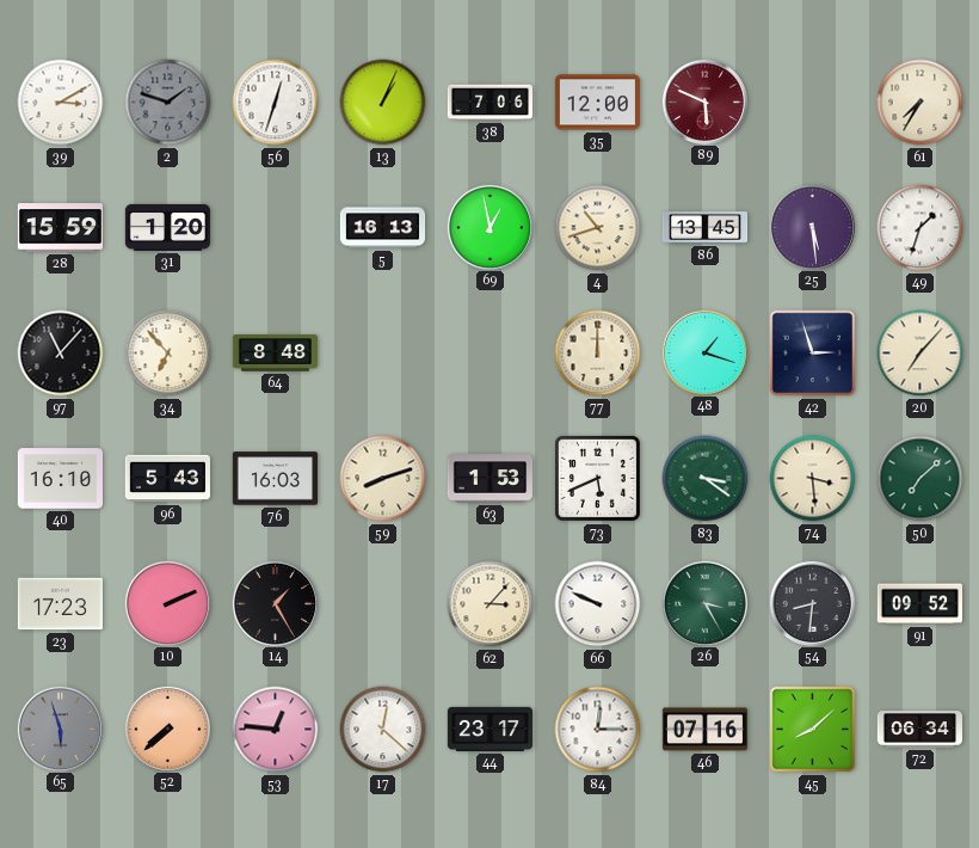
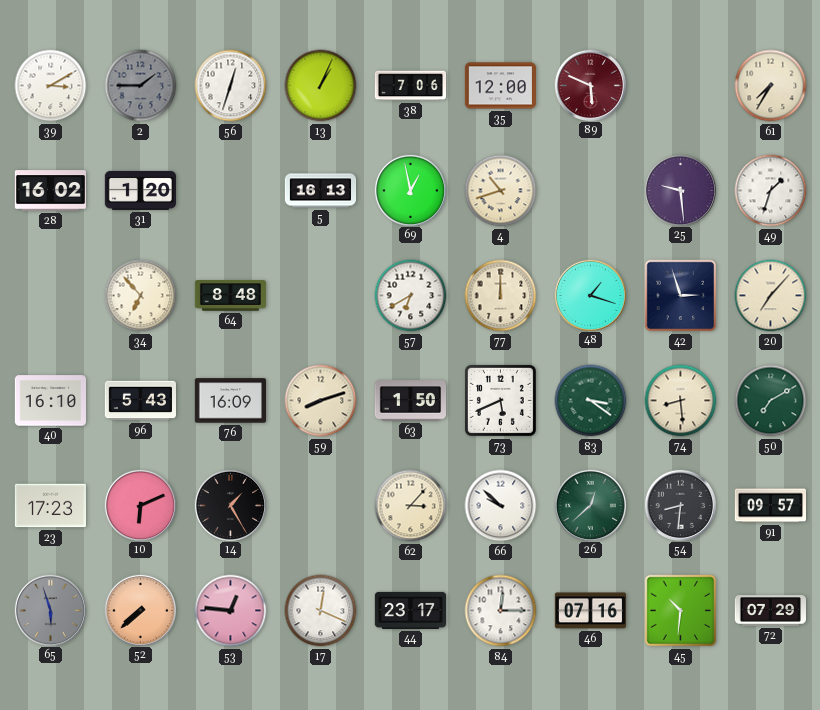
2: 1:48 -> 1:45 (141, 86)
28: 15:59 -> 16:02 (50, 191)
86: 13:45 -> none (706, 228)
25: 5:29 -> 9:29 (680, 190)
97: 11:07 -> none (61, 354)
57: none -> 6:40 (411, 296)
76: 16:03 -> 16:09 (230, 401)
63: 1:53 -> 1:50 (410, 401)
74: 3:29 -> 8:29 (681, 401)
50: 7:08 -> 7:10 (771, 401)
10: 2:11 -> 6:11 (140, 505)
66: 9:49 -> 9:52 (501, 506)
26: 3:25 -> 12:38 (590, 505)
91: 09:52 -> 09:57 (771, 506)
17: 12:22 -> 12:19 (321, 611)
45: 8:08 -> 10:31 (681, 611)
72: 06:34 -> 07:29 (770, 611)
